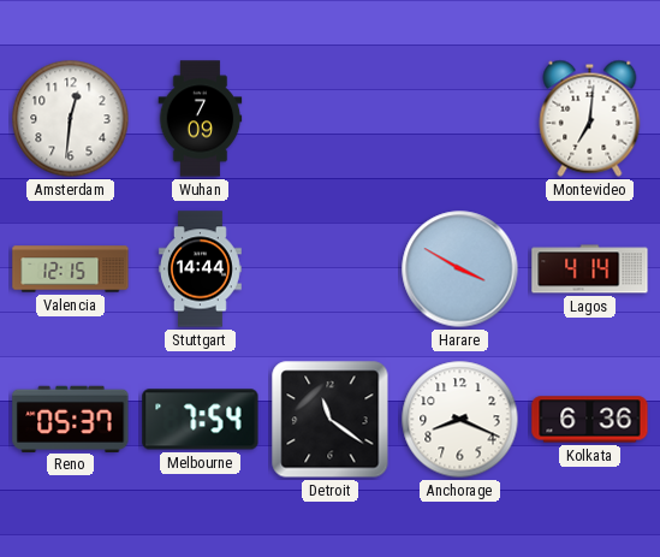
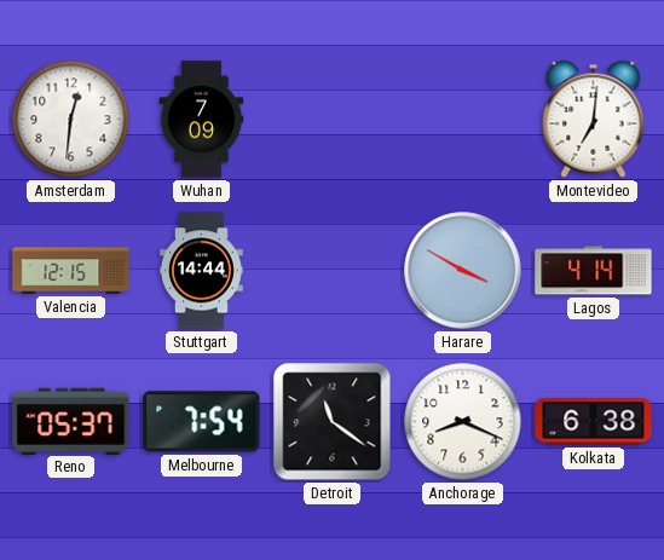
Kolkata: 6:36 -> 6:38 (594, 422)
